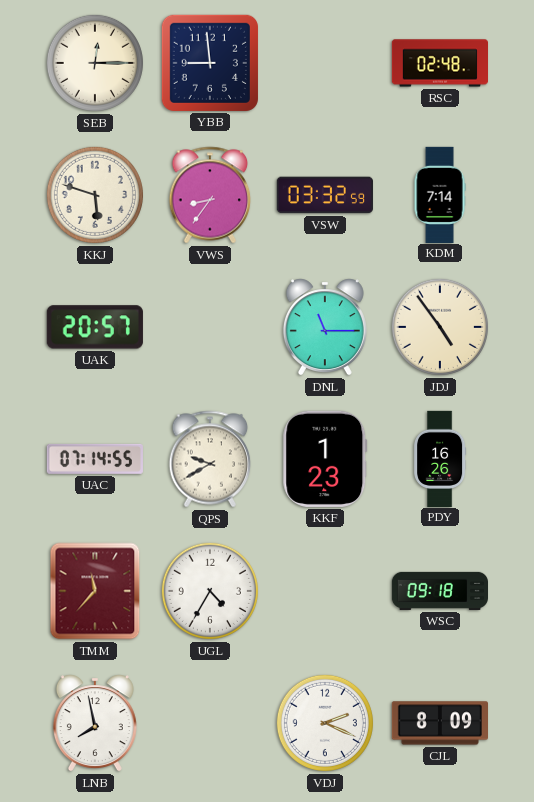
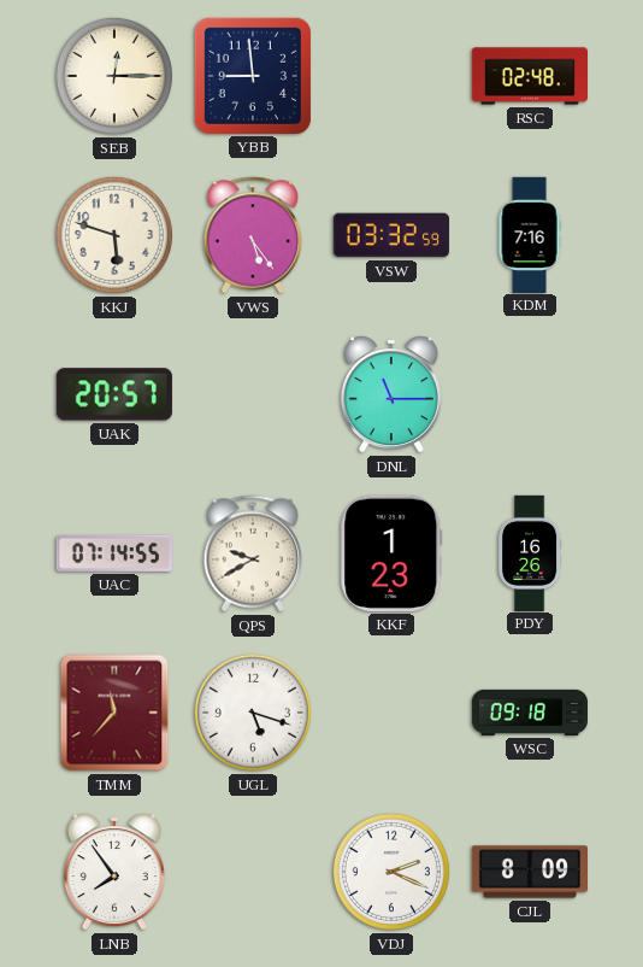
VWS: 8:36 -> 5:24 (253, 235)
KDM: 7:14 -> 7:16 (530, 234)
JDJ: 4:54 -> none (440, 327)
UGL: 4:35 -> 5:18 (253, 713)
LNB: 7:58 -> 7:54 (114, 872)
